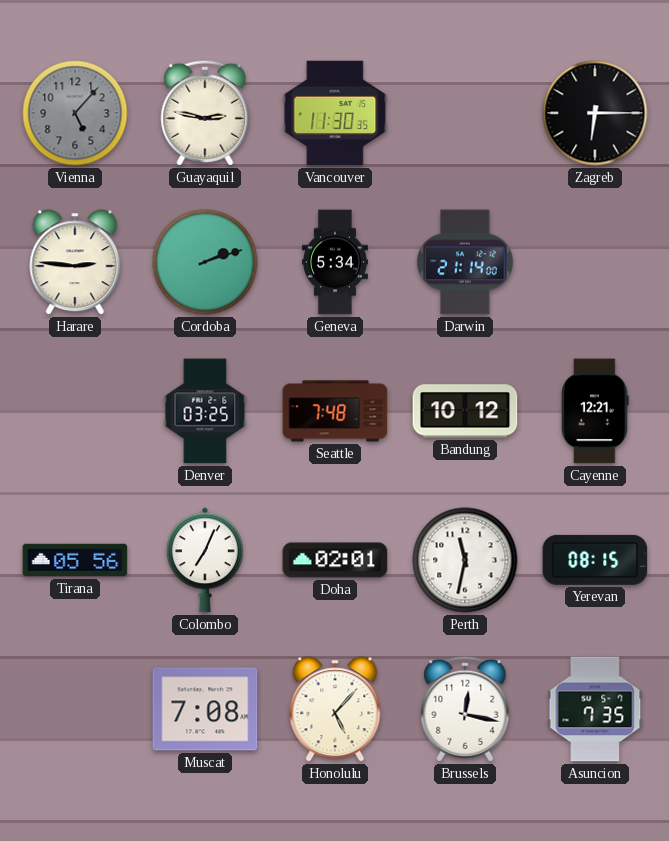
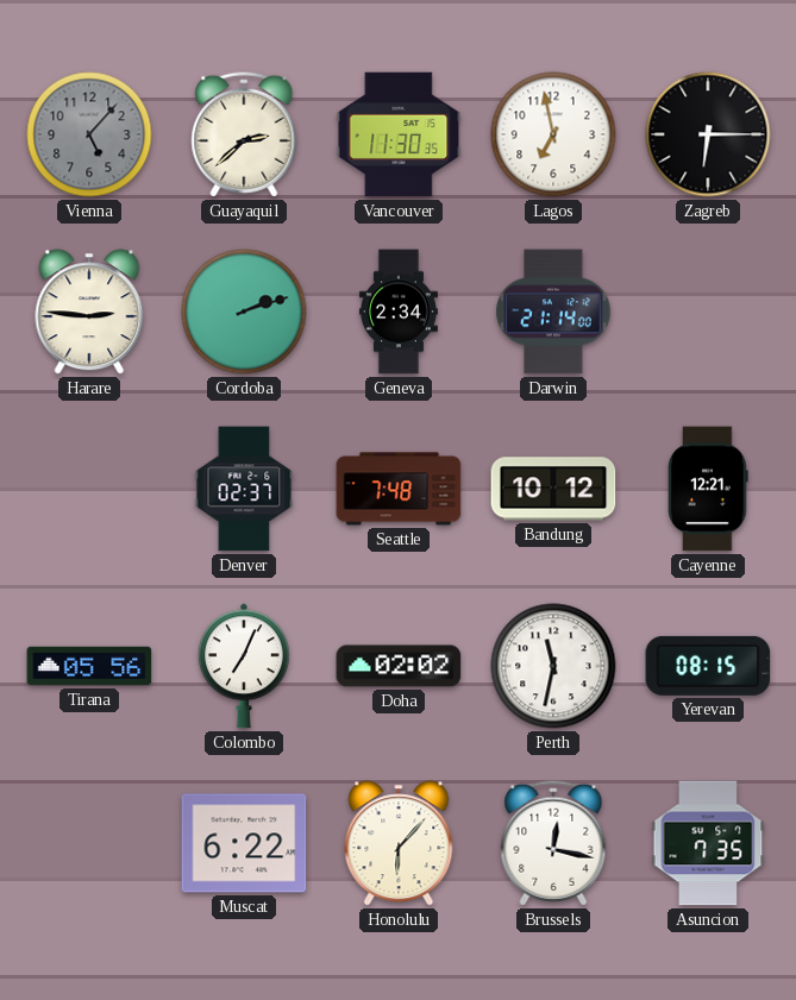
Guayaquil: 2:47 -> 2:38 (244, 134)
Lagos: none -> 6:58 (553, 134)
Geneva: 5:34 -> 2:34 (399, 312)
Denver: 03:25 -> 02:37 (244, 489)
Doha: 02:01 -> 02:02 (399, 666)
Muscat: 7:08 -> 6:22 (244, 843)
Honolulu: 5:07 -> 6:07 (399, 843)
